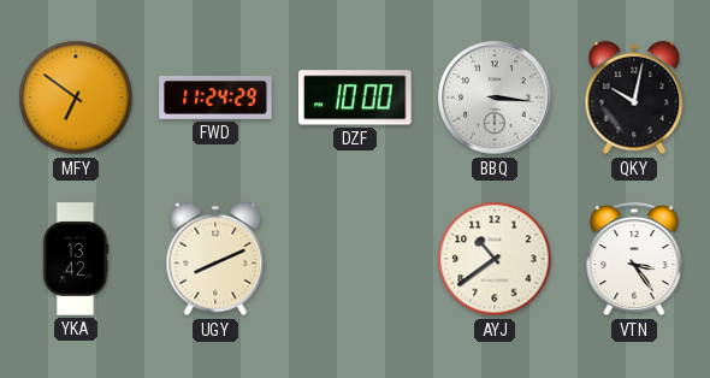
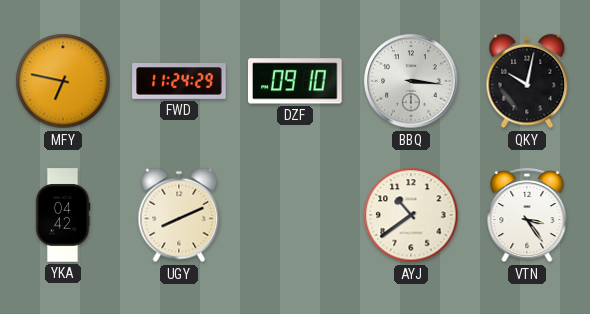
MFY: 6:51 -> 6:47 (63, 81)
DZF: 10:00 -> 09:10 (295, 81)
YKA: 13:42 -> 04:42 (63, 215)
